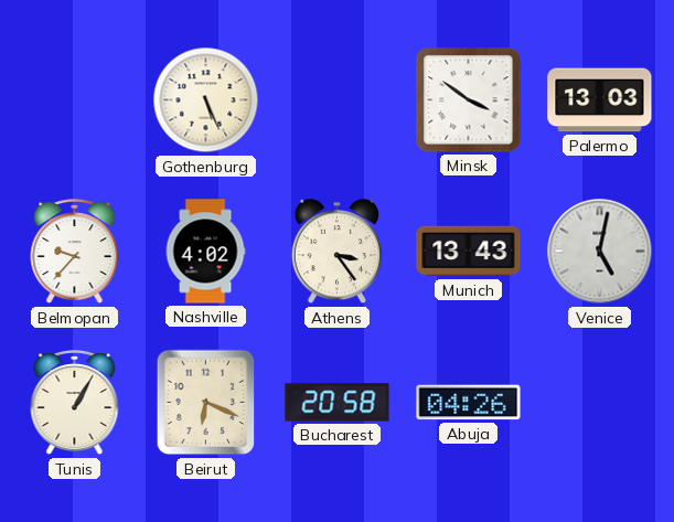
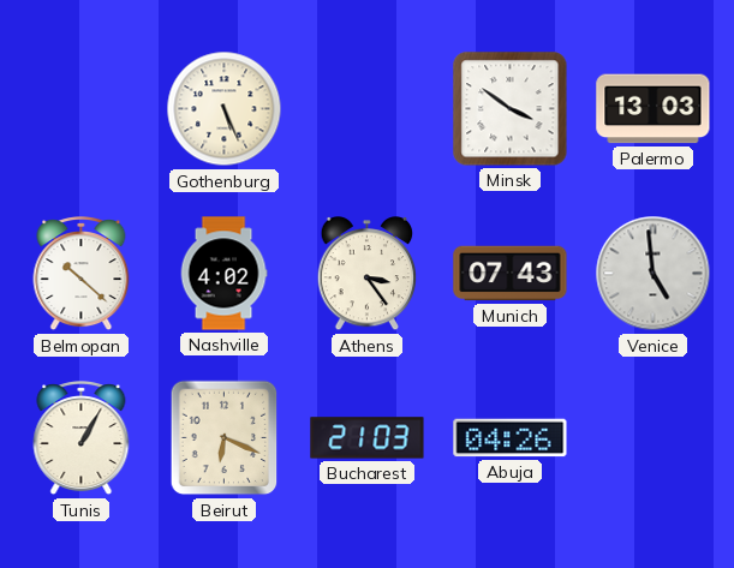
Belmopan: 9:37 -> 10:22 (82, 274)
Munich: 13:43 -> 07:43 (511, 274)
Venice: 5:02 -> 4:59 (654, 274)
Bucharest: 20:58 -> 21:03 (368, 438)
